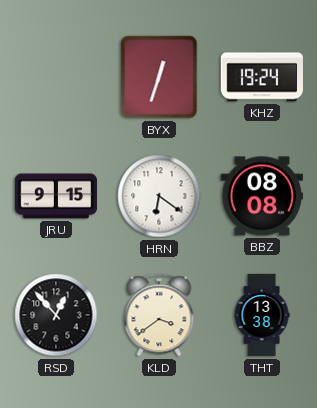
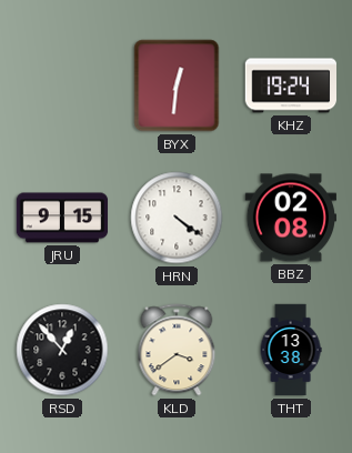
BYX: 12:33 -> 12:31 (177, 85)
HRN: 6:21 -> 4:21 (177, 218)
BBZ: 08:08 -> 02:08 (291, 218)
